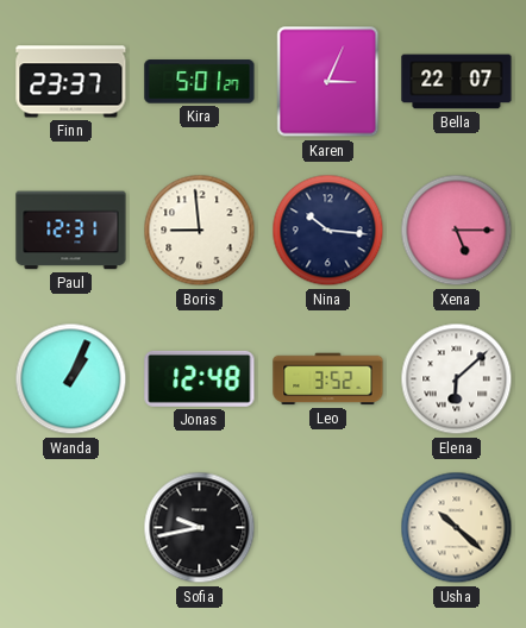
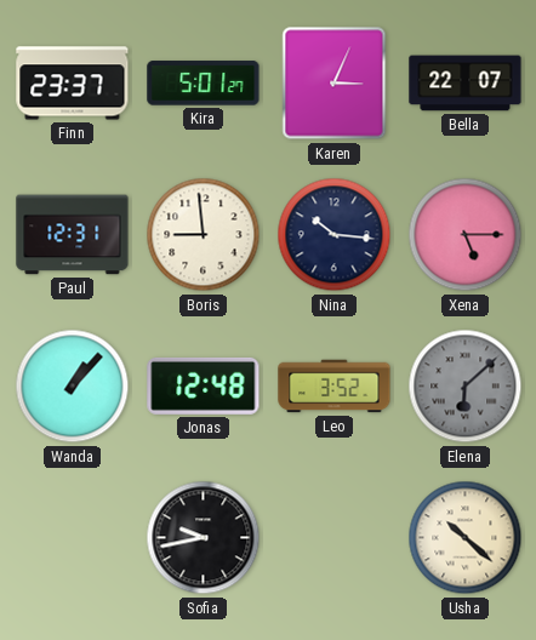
Wanda: 1:04 -> 1:07 (73, 387)
Elena dial: white -> grey (466, 387)
